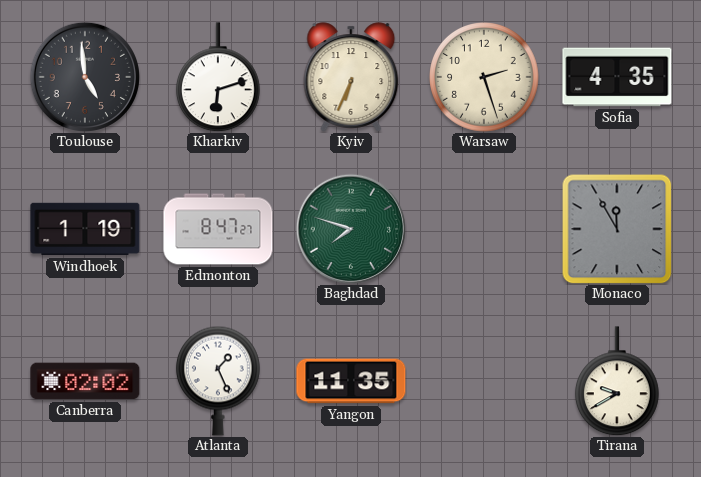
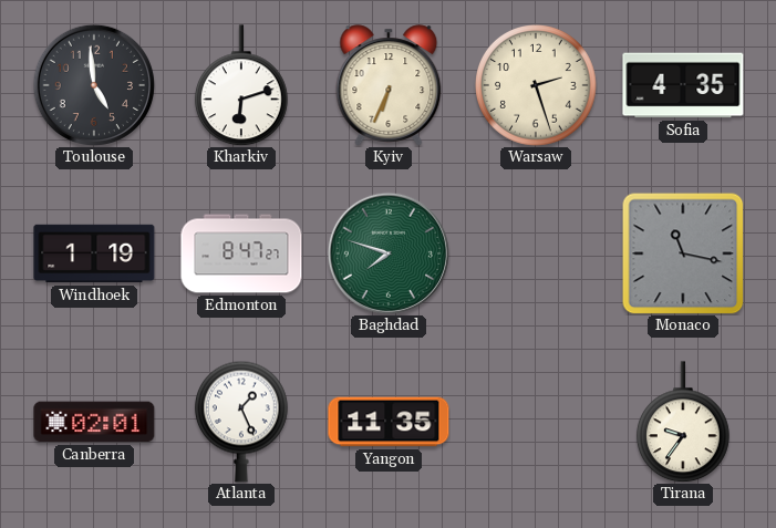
Monaco: 11:55 -> 11:17 (683, 253)
Canberra: 02:02 -> 02:01 (94, 422)
Tirana: 9:40 -> 9:36 (683, 422)
